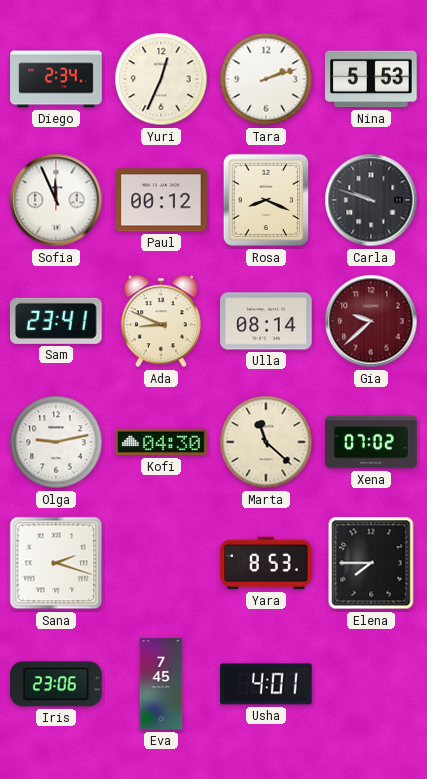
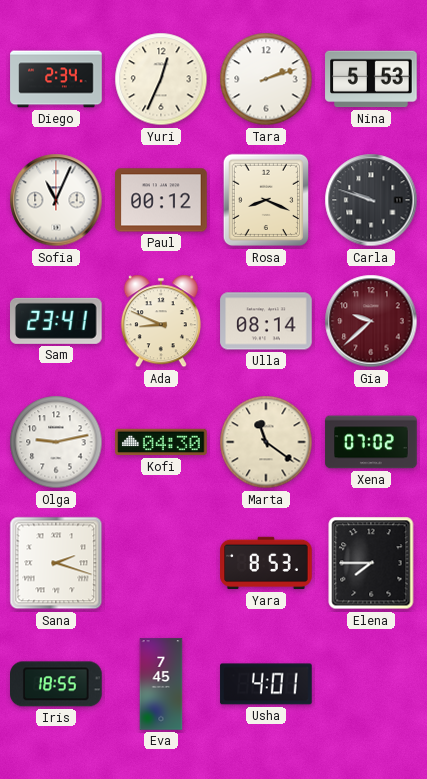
Sofia: 11:56 -> 11:04 (56, 200)
Marta: 11:22 -> 11:21 (266, 442)
Iris: 23:06 -> 18:55 (56, 684)
